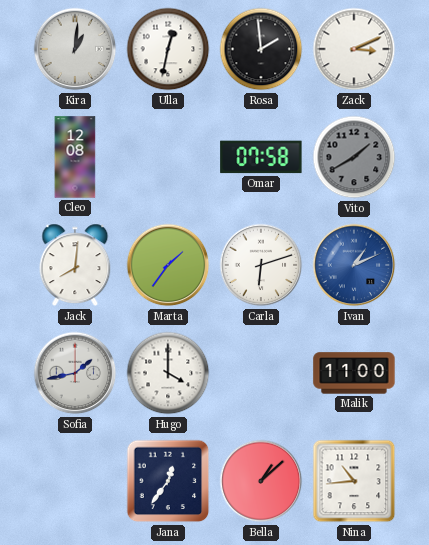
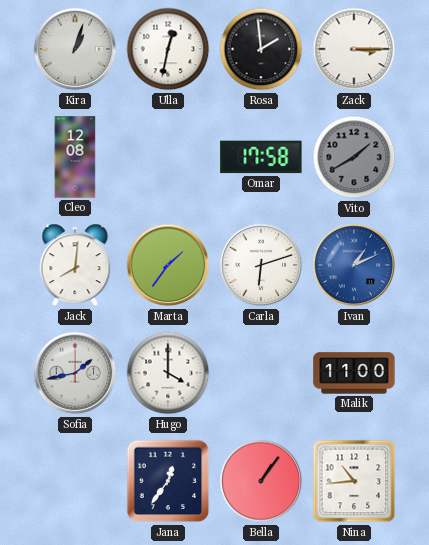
Kira: 1:01 -> 1:03 (75, 49)
Zack: 3:11 -> 3:15 (354, 49)
Omar: 07:58 -> 17:58 (261, 157)
Bella: 1:08 -> 1:06 (261, 481)
